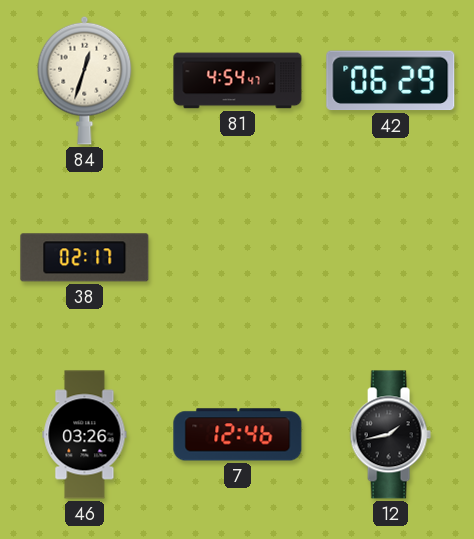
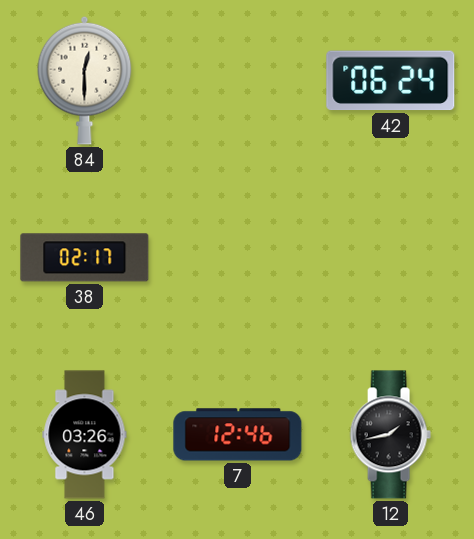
84: 12:33 -> 12:30 (85, 80)
81: 4:54 -> none (238, 81)
42: 06:29 -> 06:24 (391, 81)
